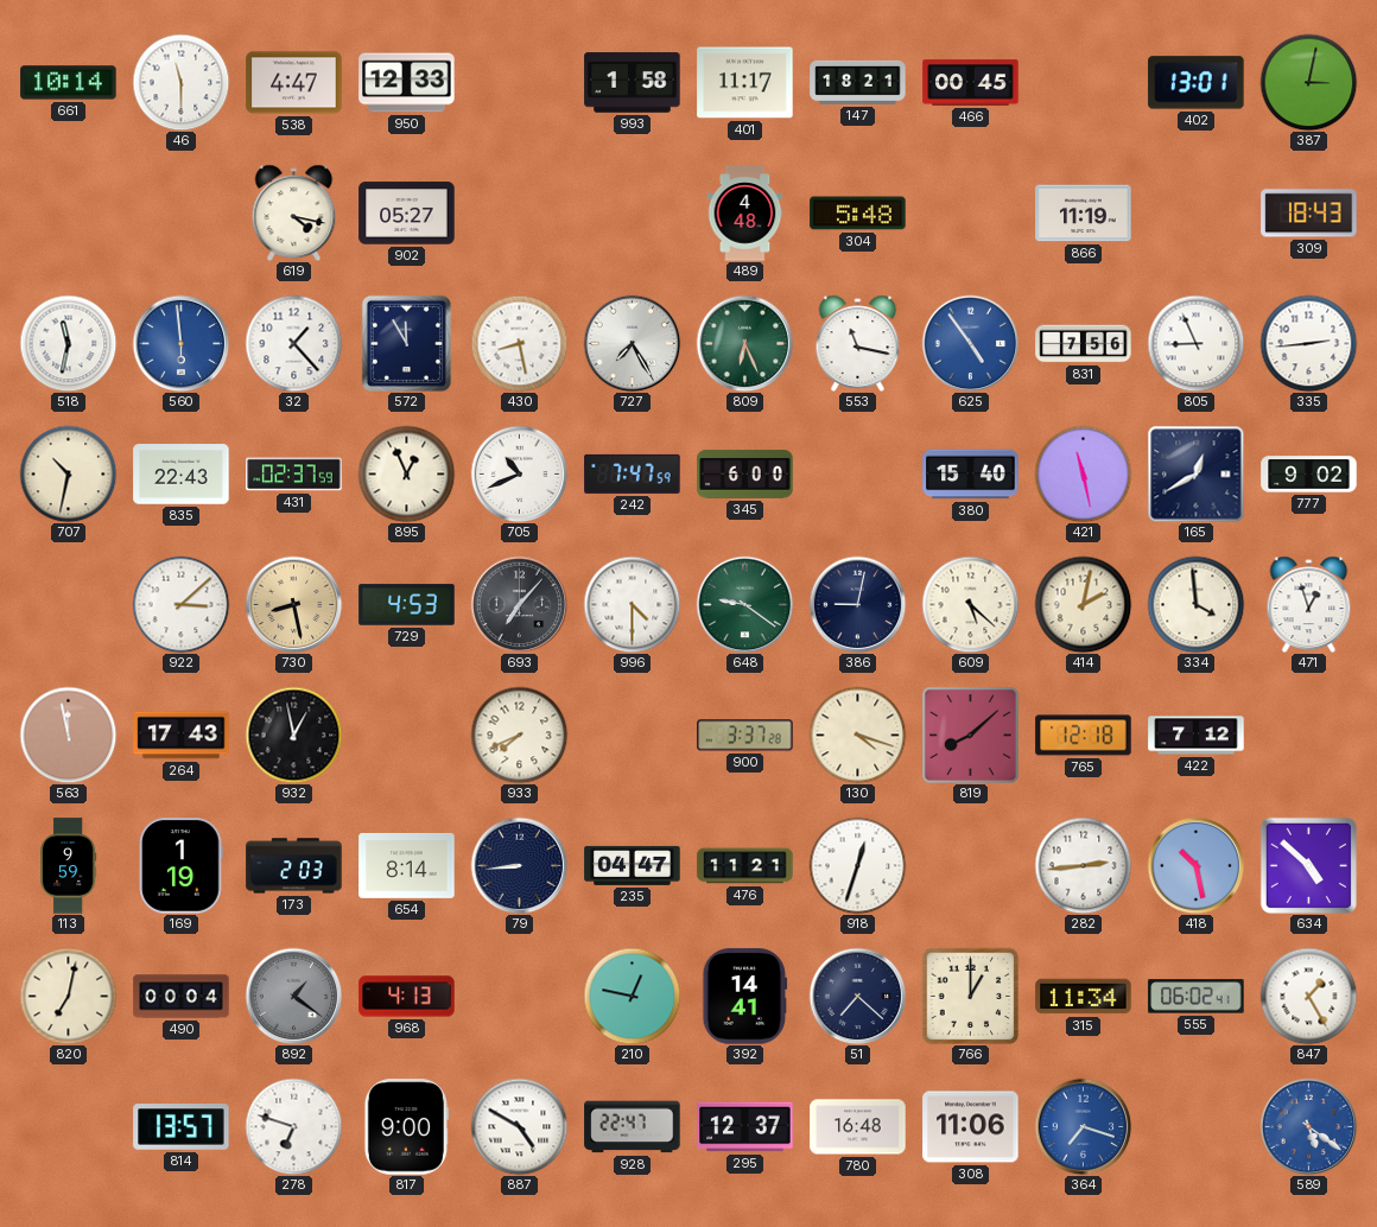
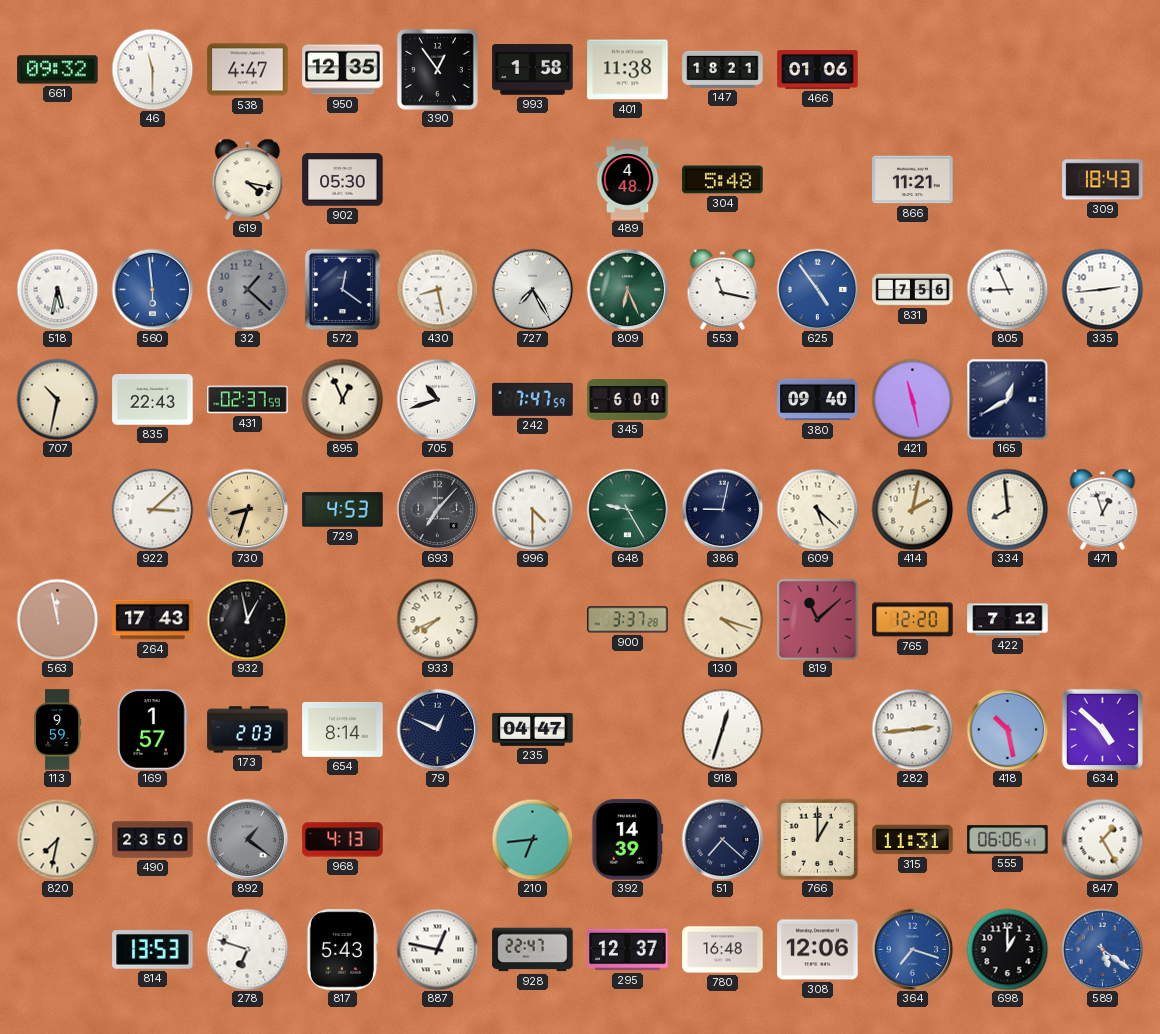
661: 10:14 -> 09:32 (58, 70)
950: 12:33 -> 12:35 (343, 70)
390: none -> 12:54 (437, 69)
401: 11:17 -> 11:38 (628, 70)
466: 00:45 -> 01:06 (818, 70)
402: 13:01 -> none (1197, 83)
387: 3:02 -> none (1308, 82)
902: 05:27 -> 05:30 (343, 180)
866: 11:19 -> 11:21 (913, 180)
518: 11:32 -> 5:32 (57, 289)
32: 1:23 -> 1:22 (247, 289)
32 dial: white -> grey (247, 289)
572: 11:55 -> 12:21 (342, 289)
705: 10:41 -> 10:42 (437, 399)
380: 15:40 -> 09:40 (818, 400)
777: 9:02 -> none (1309, 475)
730: 8:28 -> 8:33 (247, 509)
648: 9:21 -> 9:25 (627, 509)
334: 3:59 -> 7:59 (1007, 509)
819: 8:08 -> 11:08 (818, 620)
765: 12:18 -> 12:20 (913, 620)
169: 1:19 -> 1:57 (153, 730)
79: 8:44 -> 12:49 (437, 729)
476: 11:21 -> none (745, 866)
820: 7:02 -> 7:32 (57, 839)
490: 00:04 -> 23:50 (153, 840)
210: 12:47 -> 6:44 (532, 839)
392: 14:41 -> 14:39 (628, 840)
315: 11:34 -> 11:31 (913, 840)
555: 06:02 -> 06:06 (1008, 840)
814: 13:57 -> 13:53 (153, 950)
817: 9:00 -> 5:43 (342, 950)
887: 4:50 -> 12:47 (437, 949)
308: 11:06 -> 12:06 (818, 950)
698: none -> 1:00 (1007, 949)
